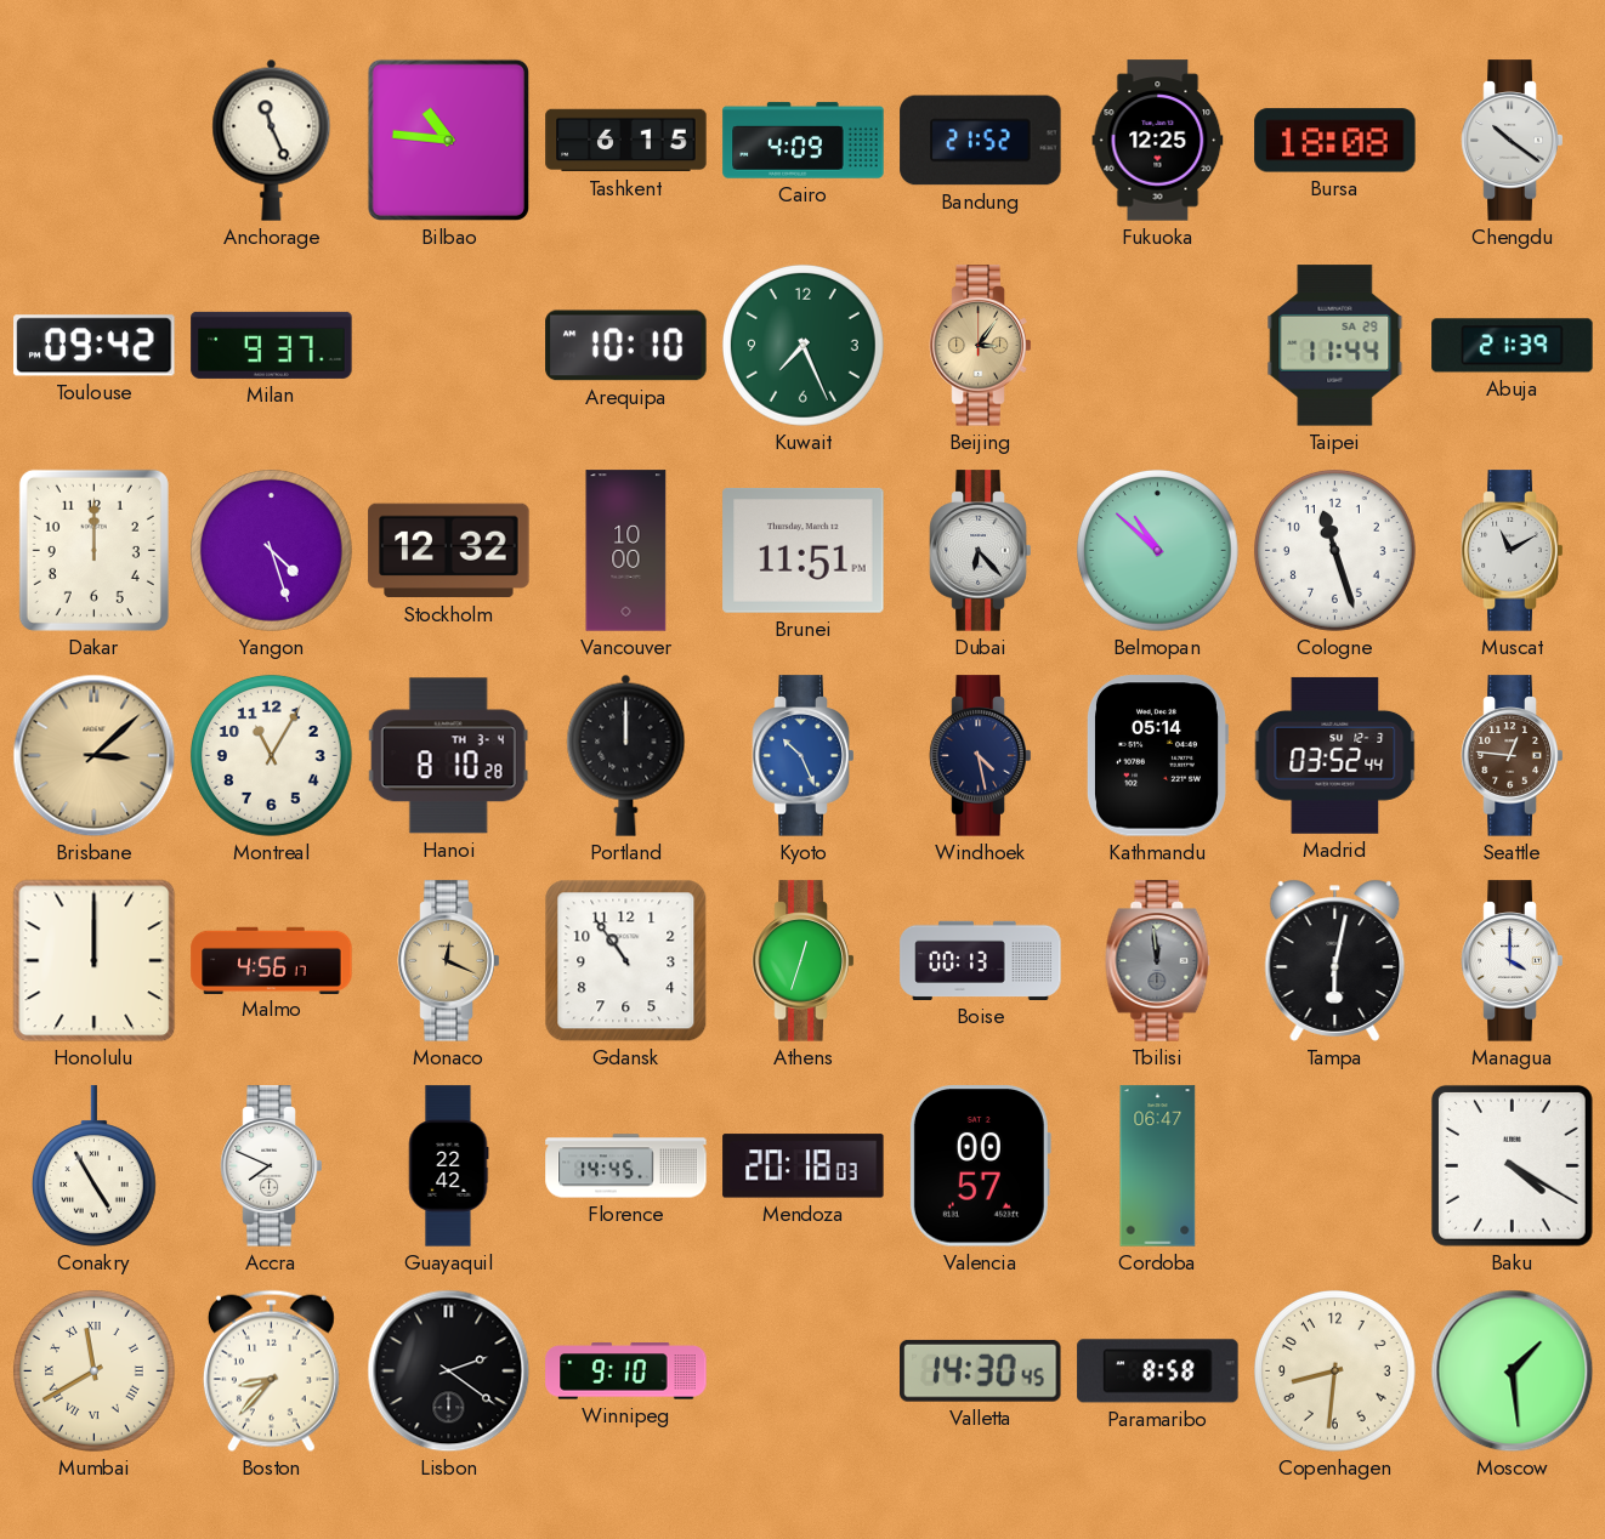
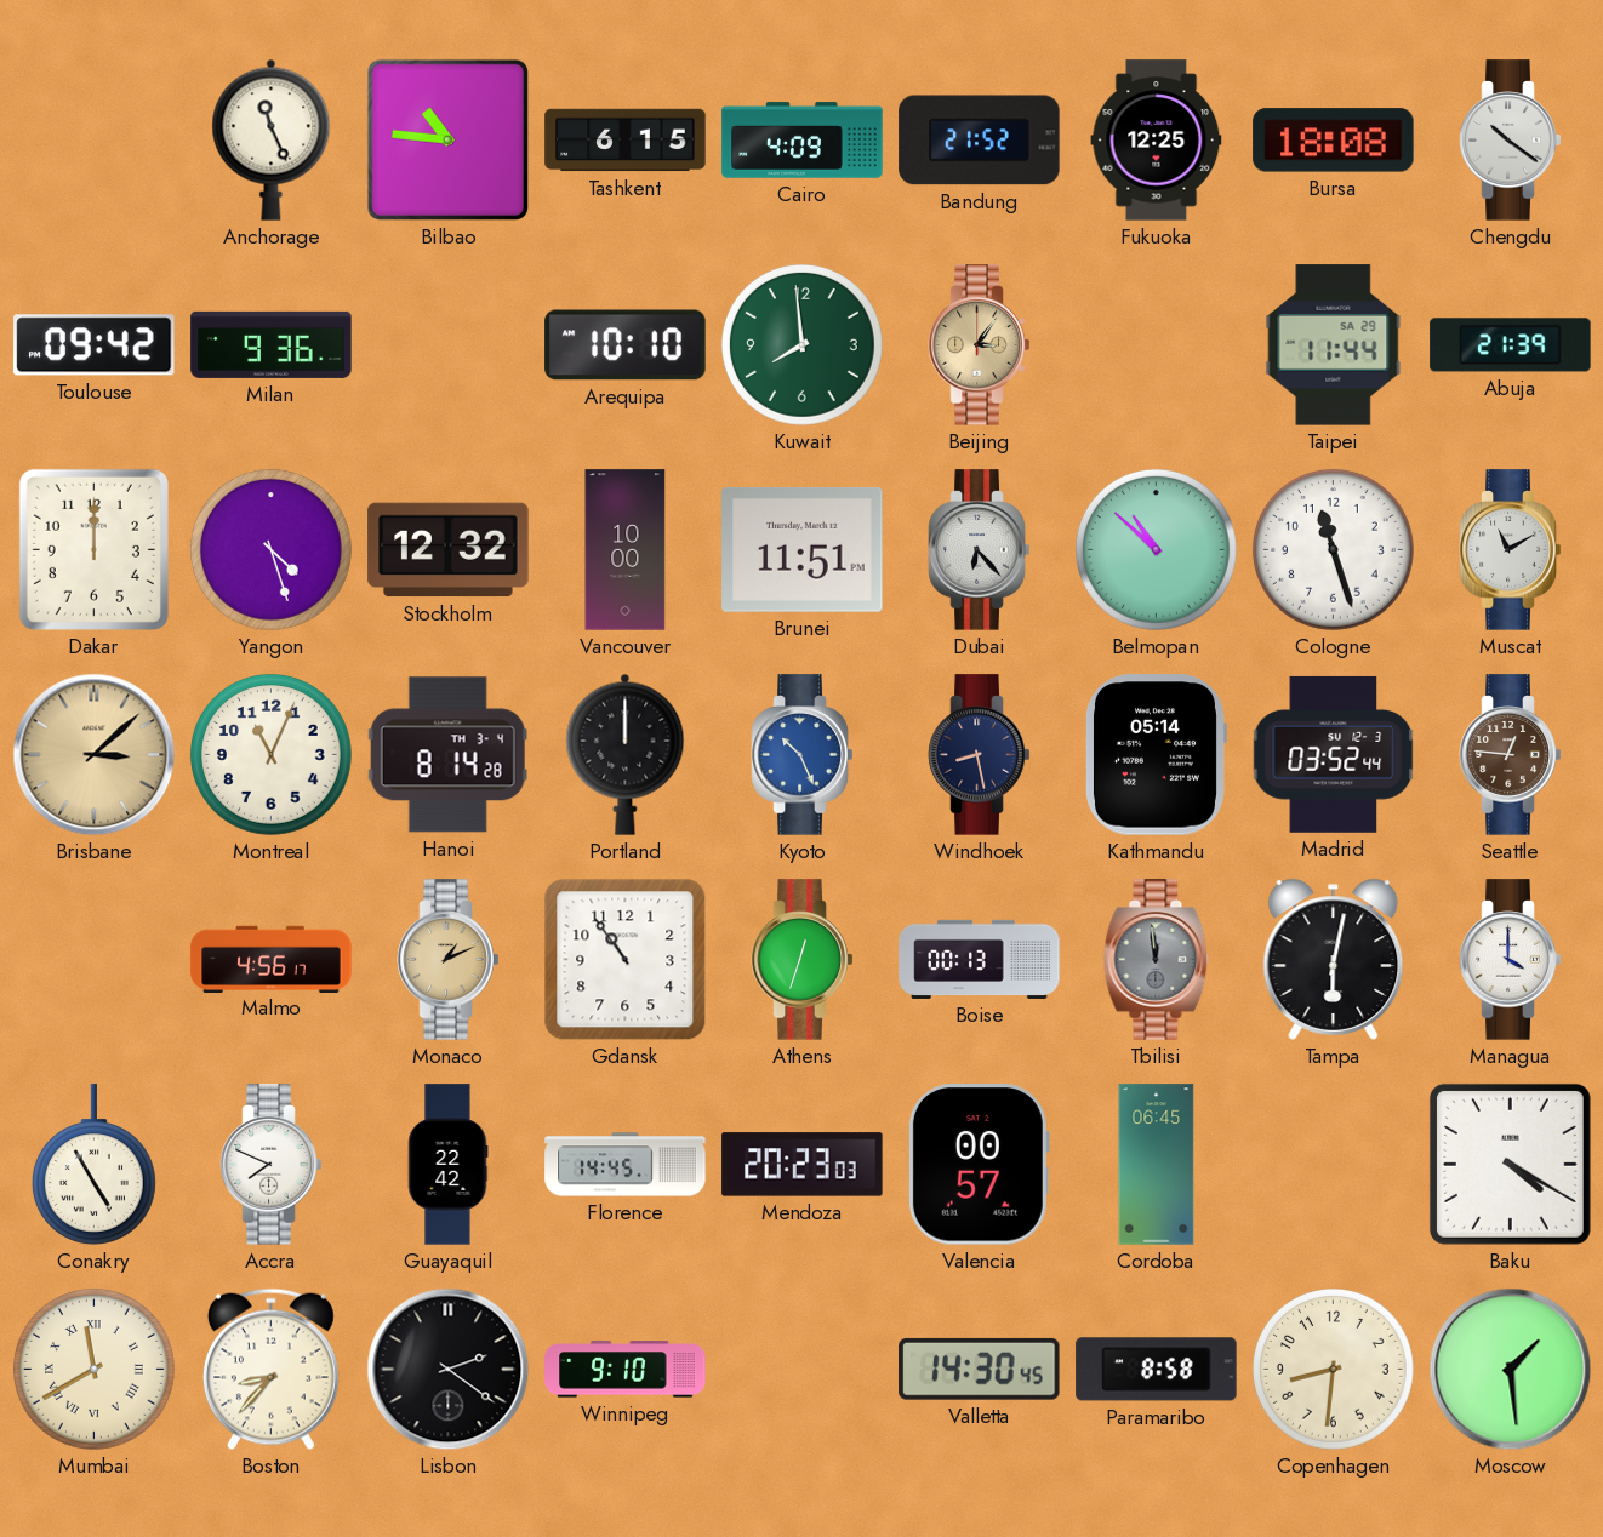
Milan: 9:37 -> 9:36 (272, 344)
Kuwait: 7:26 -> 7:59 (801, 344)
Montreal: 11:05 -> 11:04 (270, 754)
Hanoi: 8:10 -> 8:14 (447, 755)
Windhoek: 4:28 -> 8:28 (980, 755)
Honolulu: 12:00 -> none (95, 961)
Monaco: 12:19 -> 1:11 (449, 960)
Mendoza: 20:18 -> 20:23 (803, 1165)
Cordoba: 06:47 -> 06:45 (1157, 1165)
